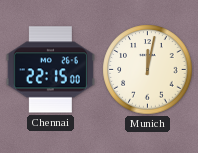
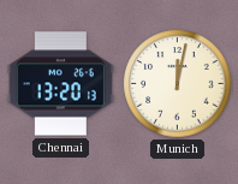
Chennai: 22:15 -> 13:20 (60, 84)
